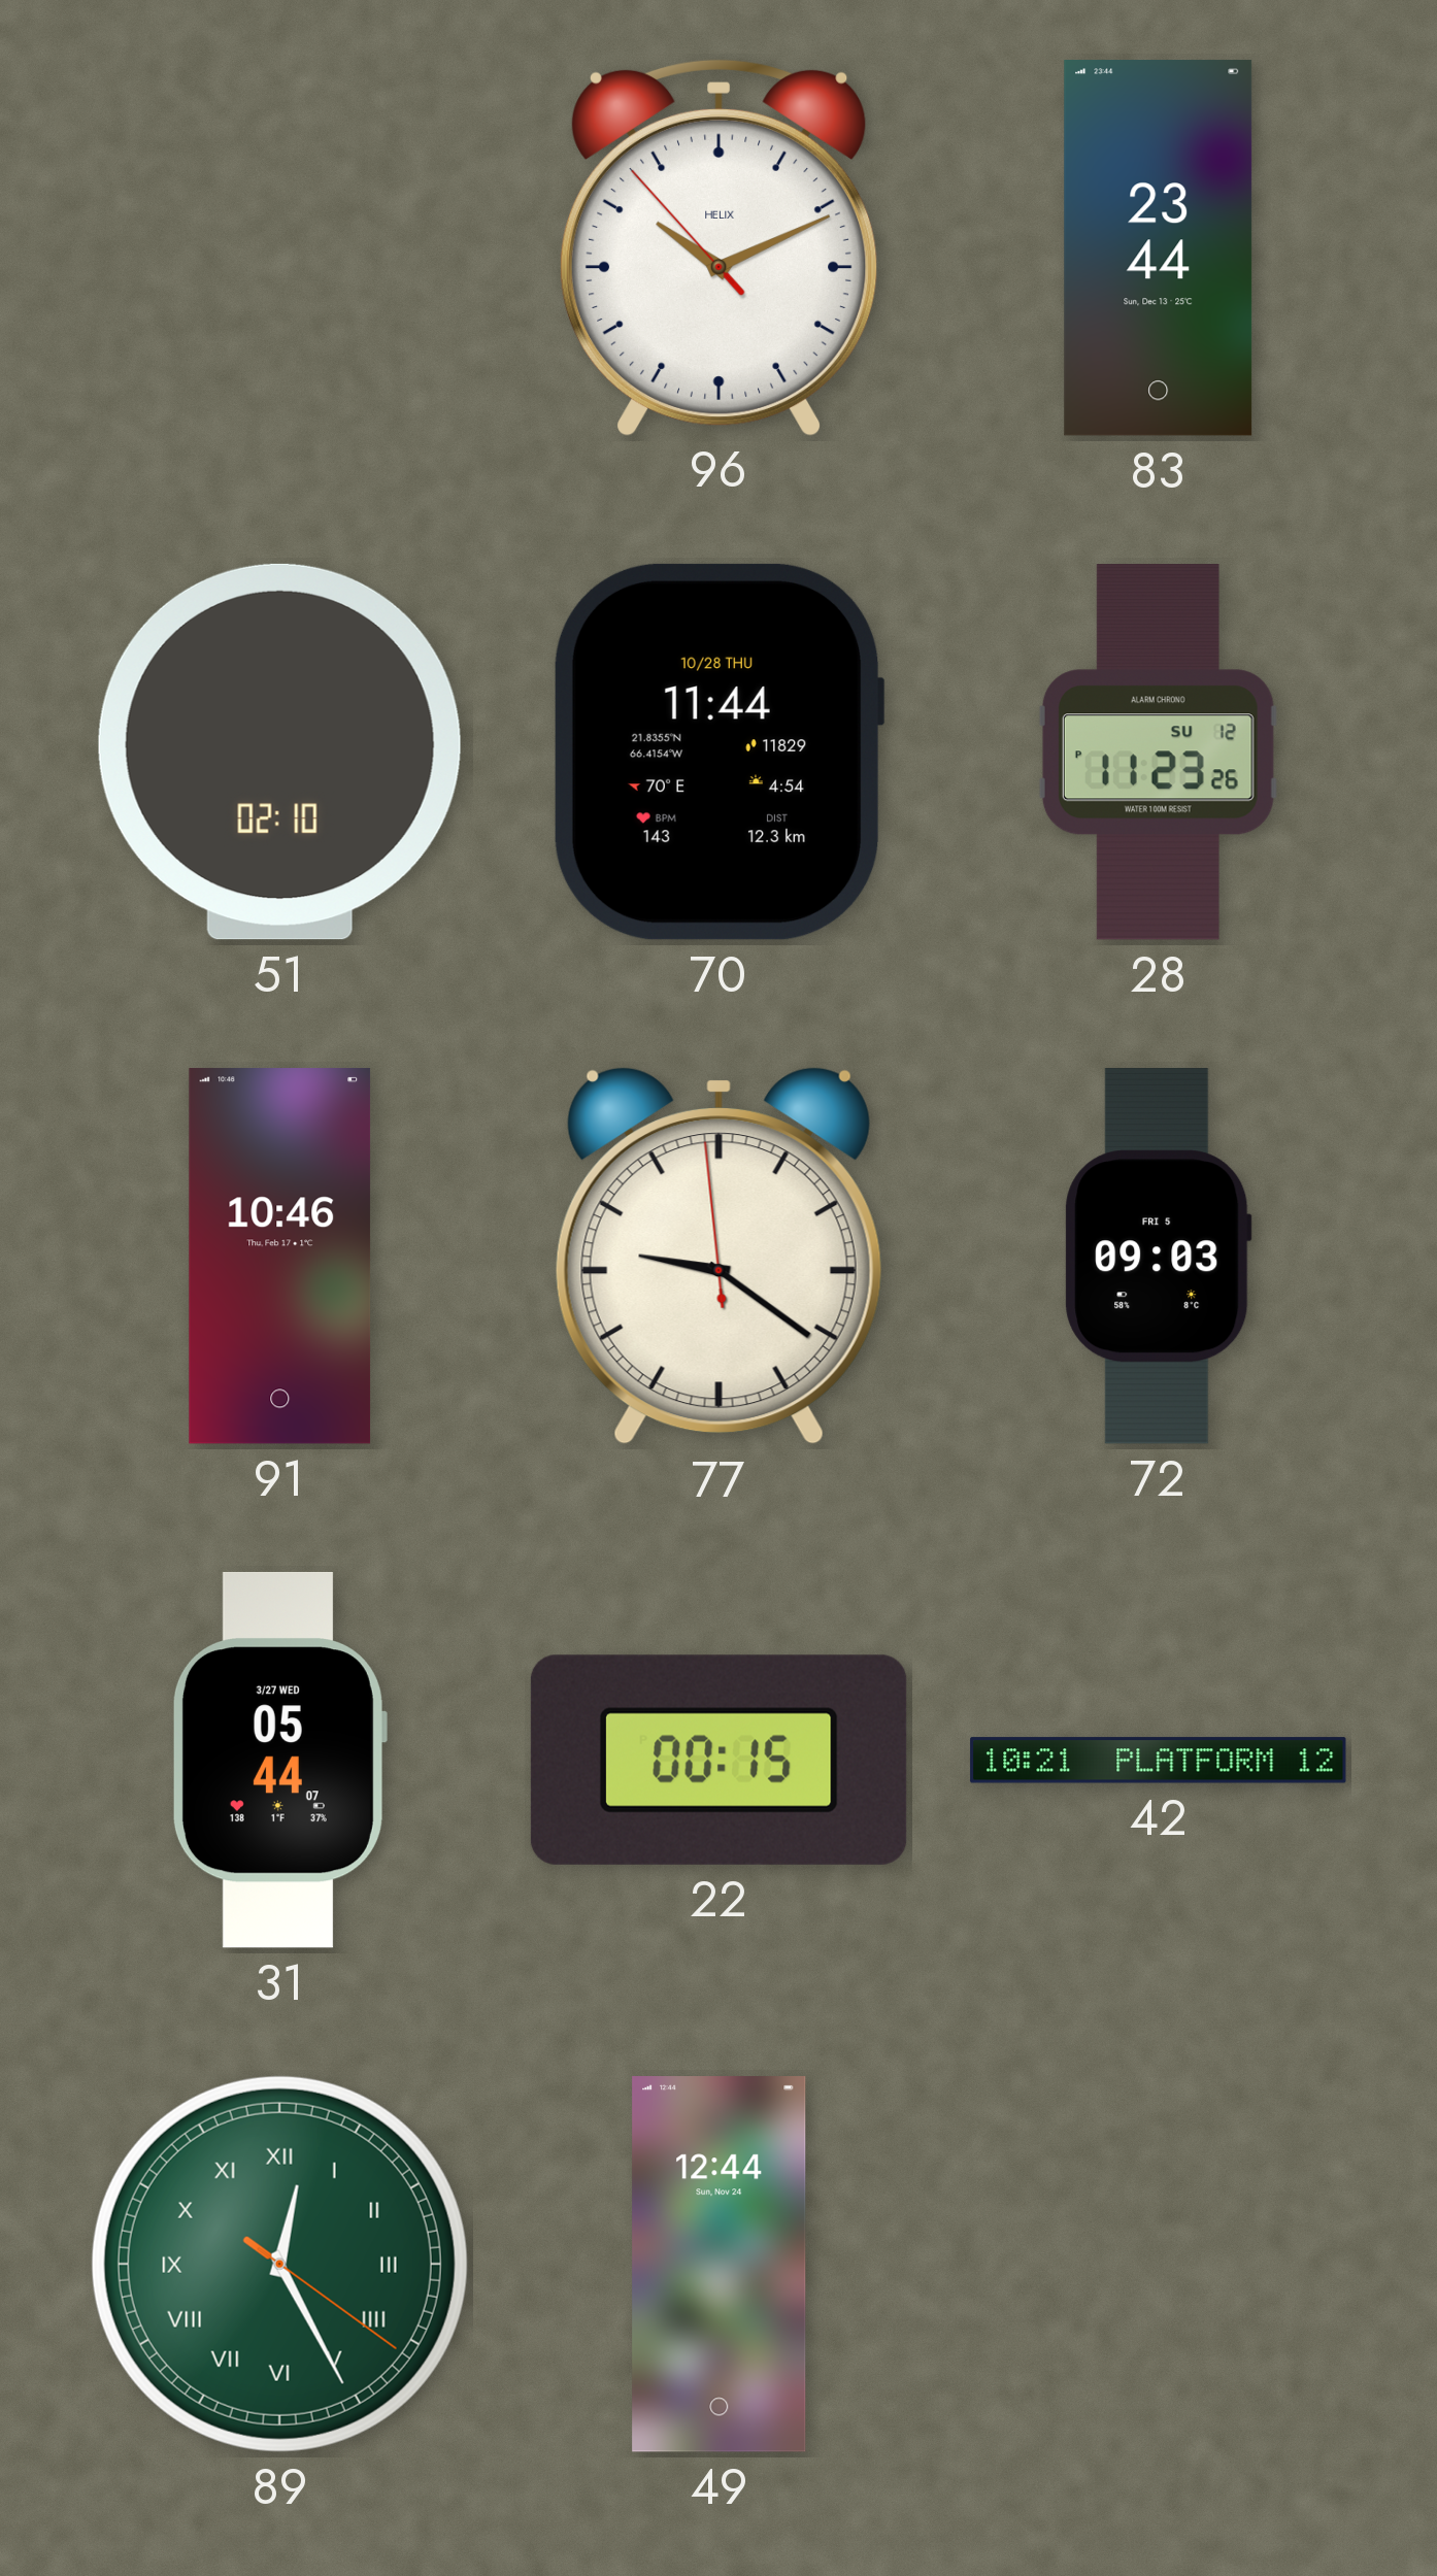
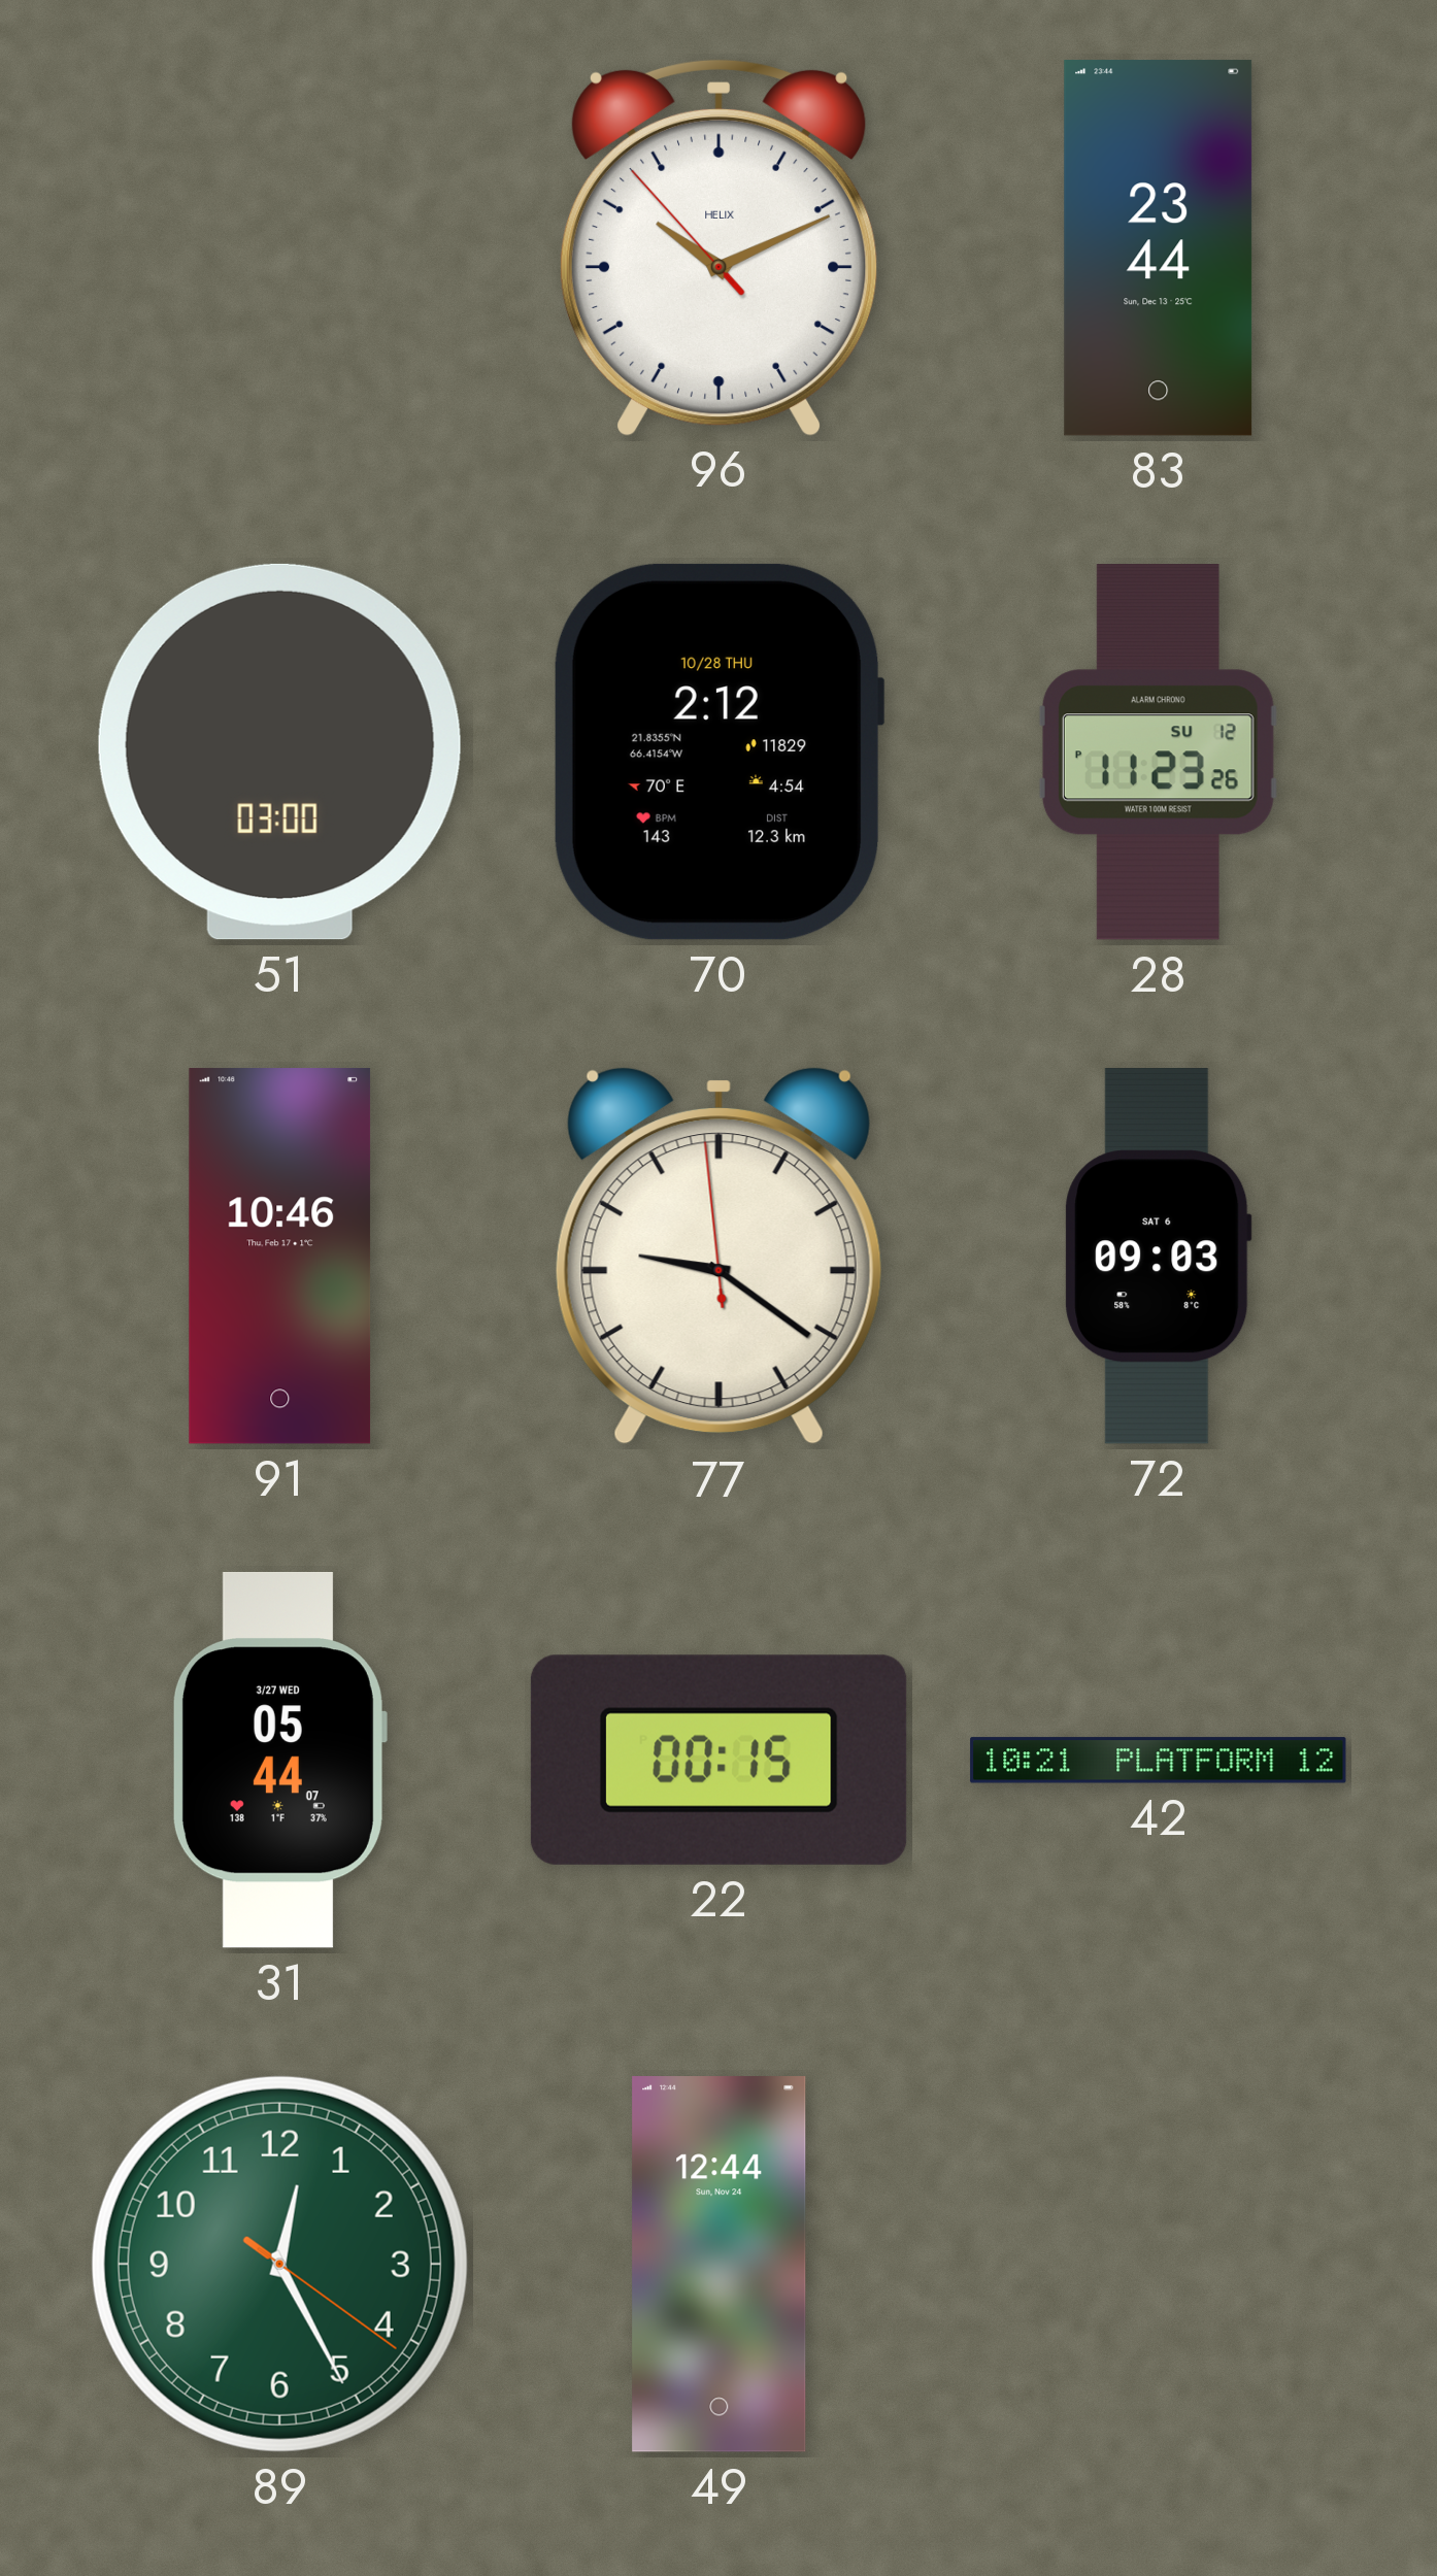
51: 02:10 -> 03:00 (279, 751)
70: 11:44 -> 2:12 (718, 751)
72 date: FRI 5 -> SAT 6 (1159, 1257)
89 numerals: Roman -> Arabic (279, 2264)
